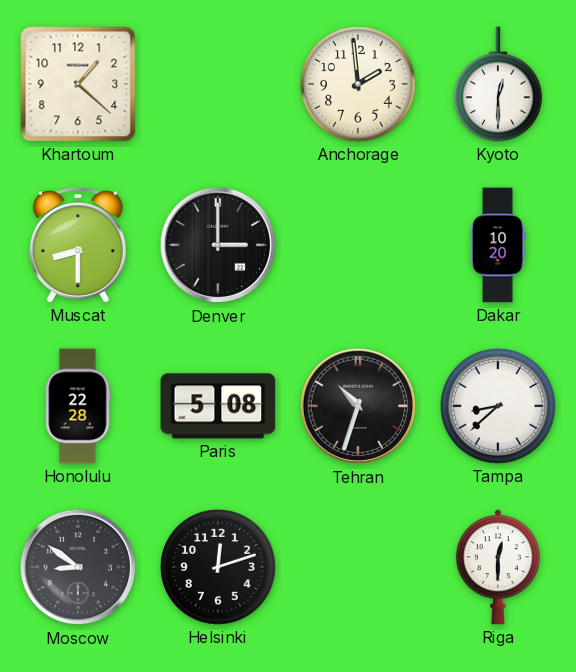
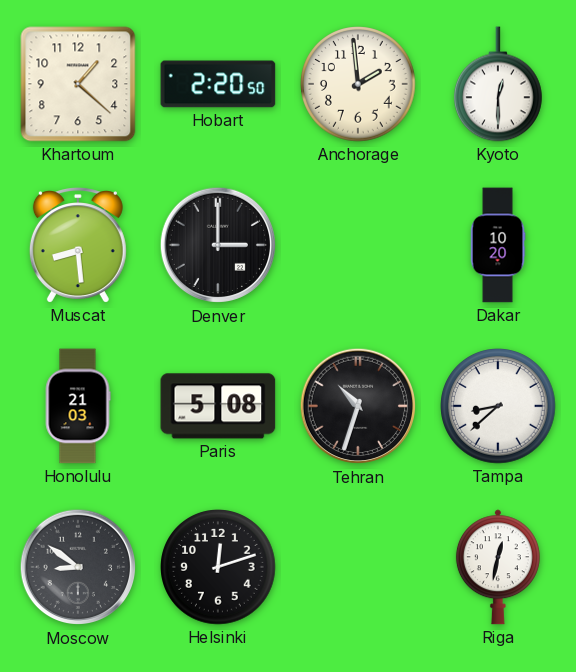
Hobart: none -> 2:20 (218, 84)
Muscat: 8:30 -> 8:29 (78, 245)
Honolulu: 22:28 -> 21:03 (78, 406)
Riga: 12:30 -> 12:32 (498, 567)
